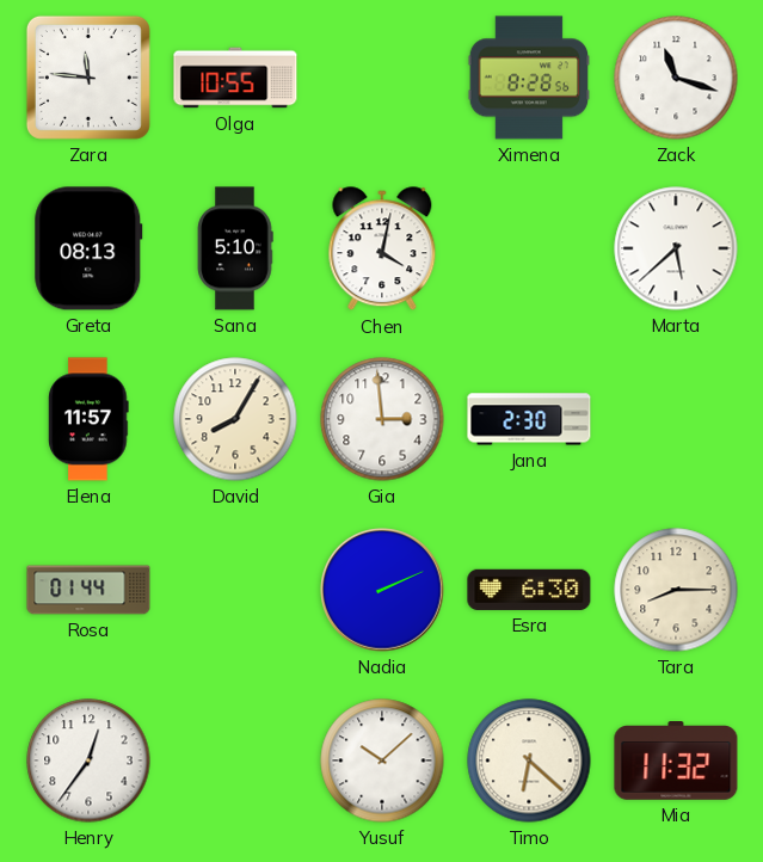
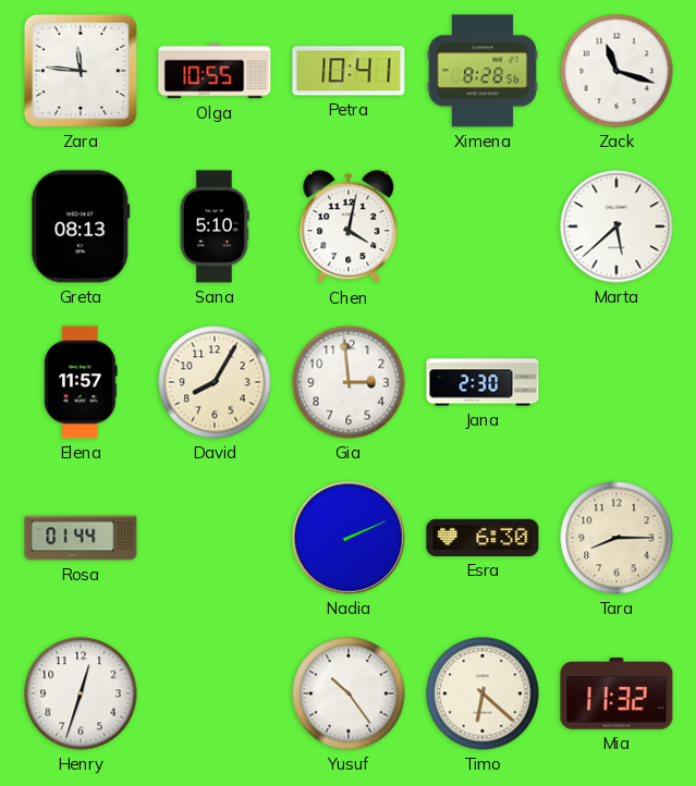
Petra: none -> 10:41 (349, 71)
Henry: 12:36 -> 12:33 (81, 693)
Yusuf: 10:08 -> 10:24 (349, 693)
